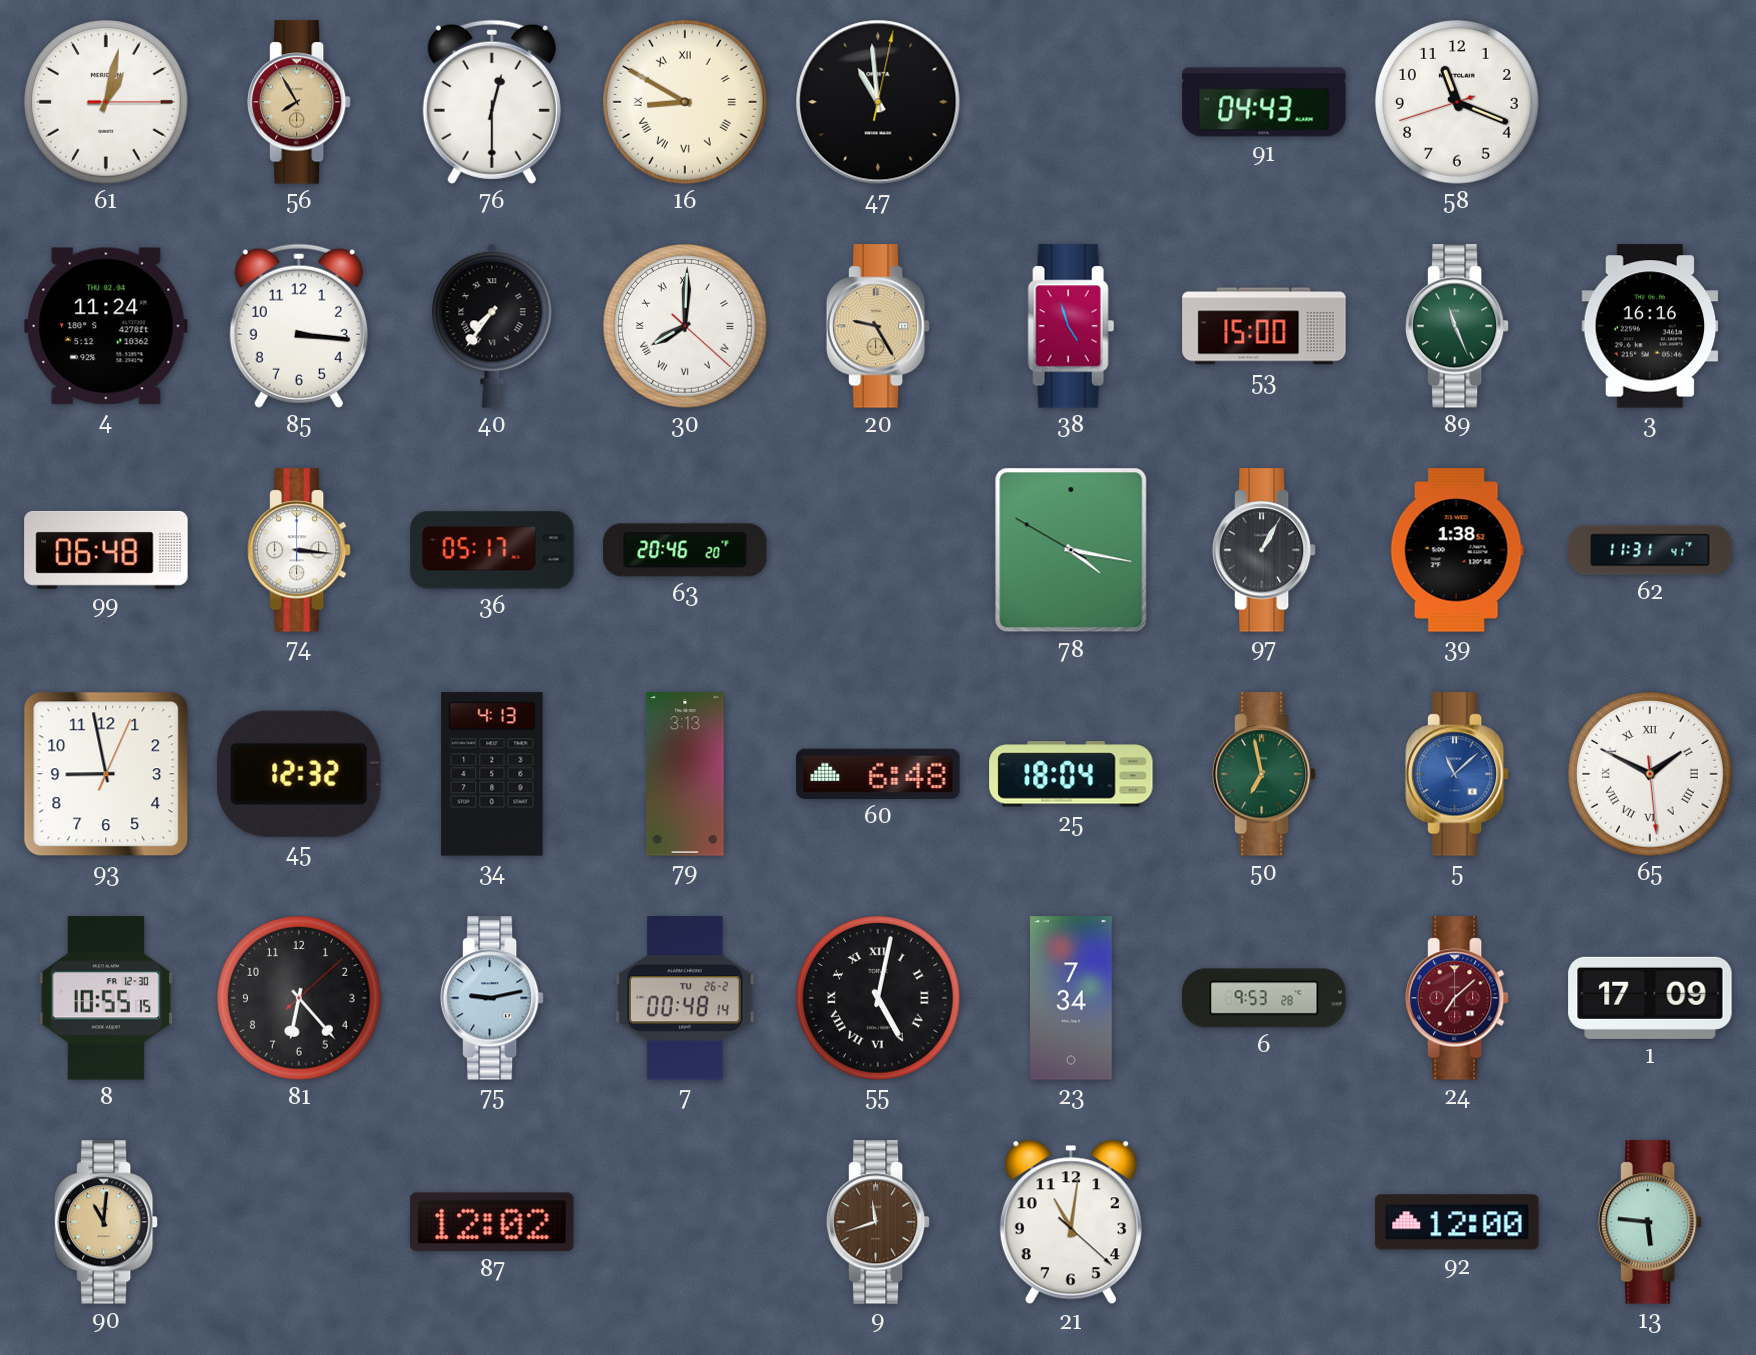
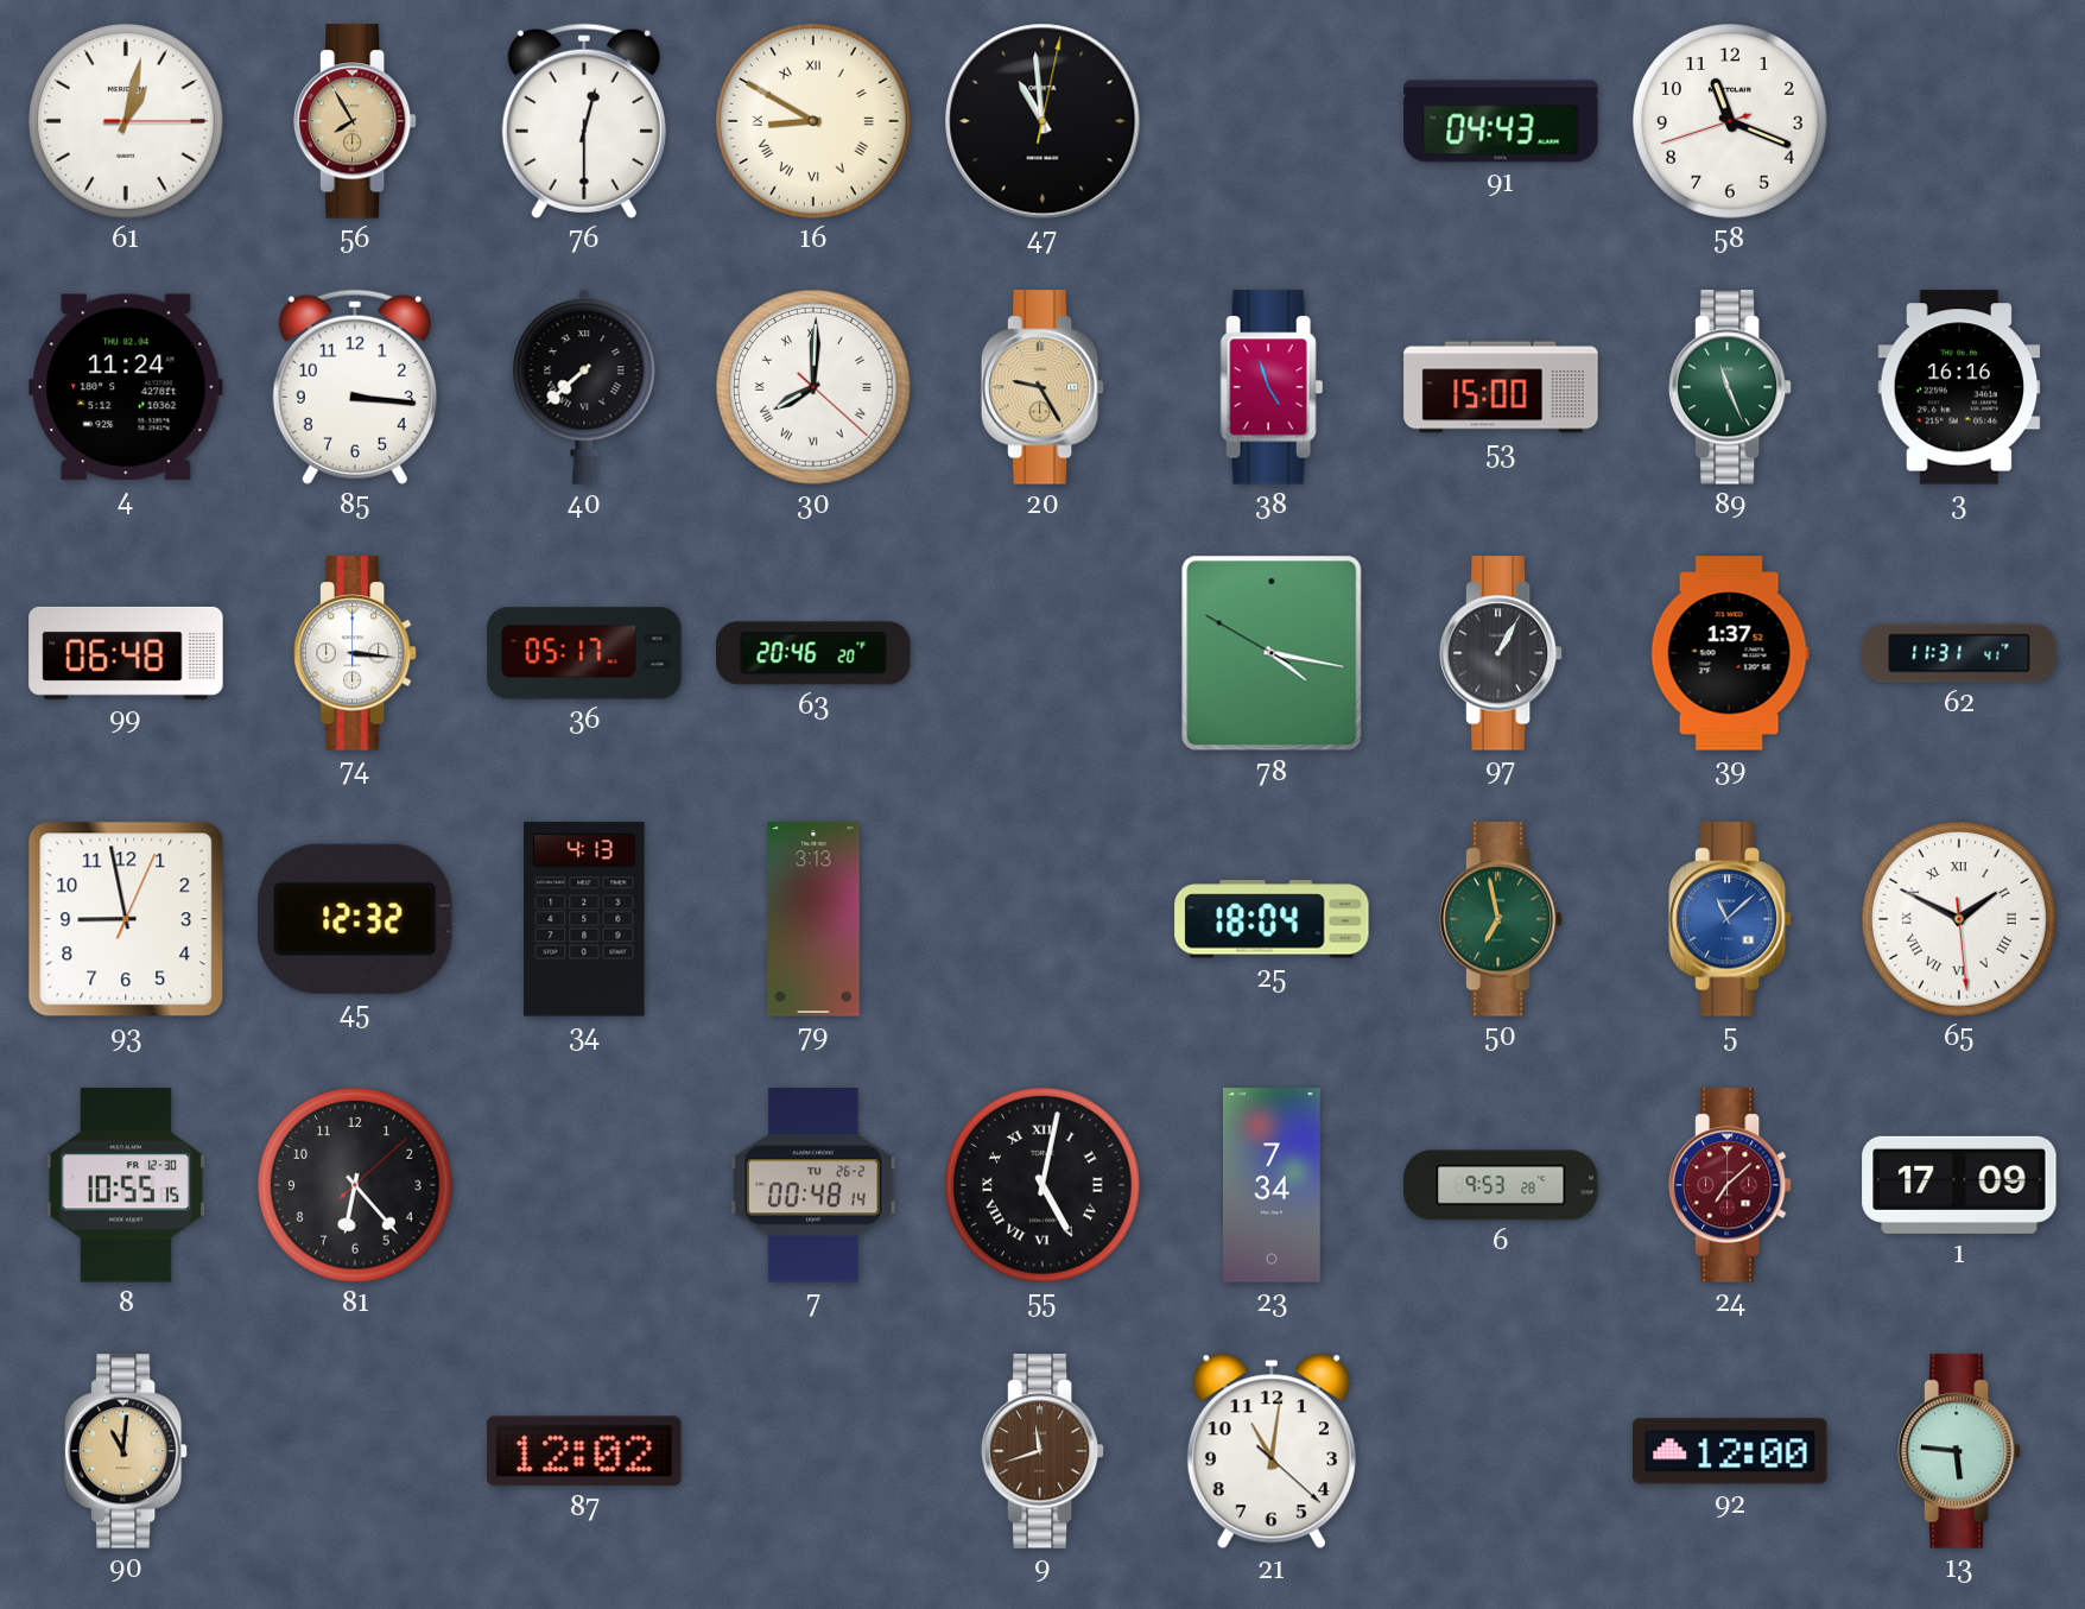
40: 7:36 -> 7:38 (584, 387)
39: 1:38 -> 1:37 (1730, 653)
60: 6:48 -> none (878, 774)
75: 9:13 -> none (492, 998)
